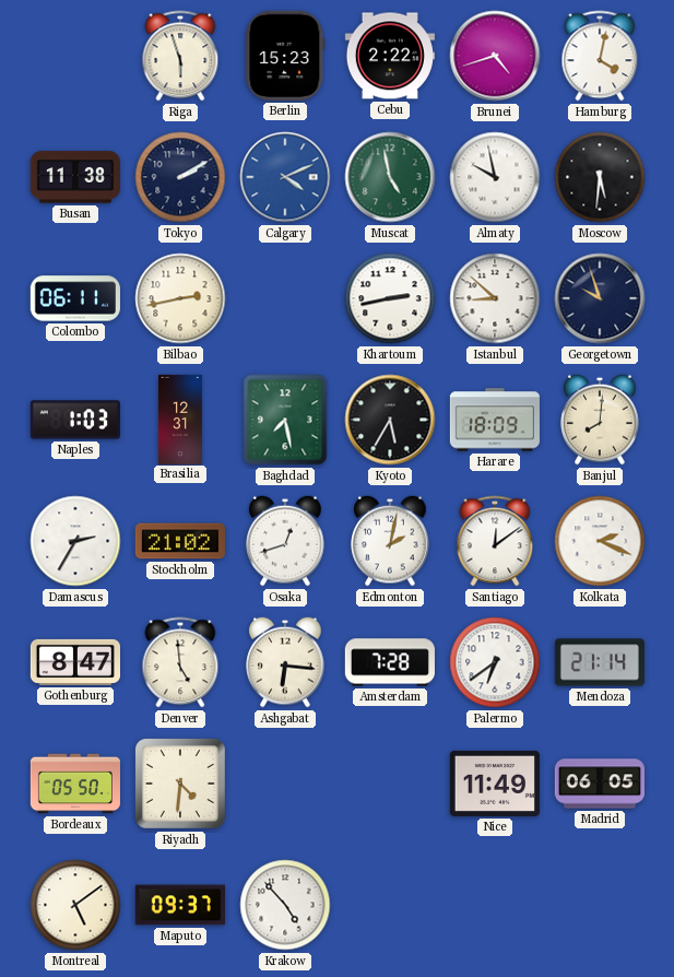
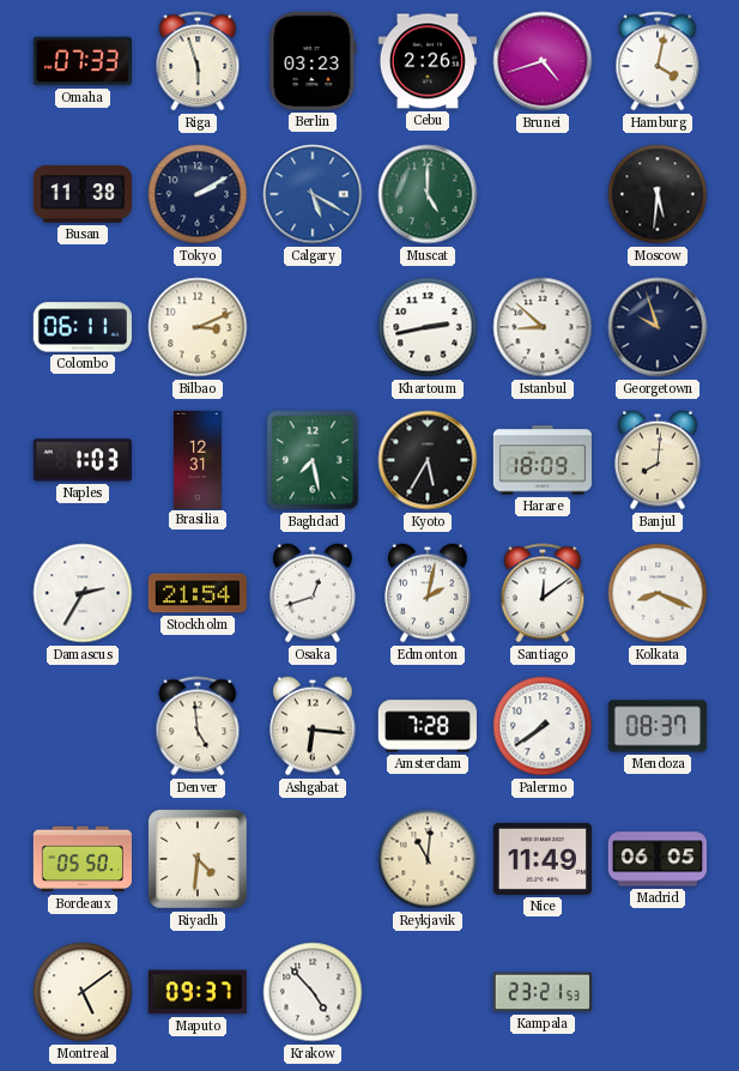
Omaha: none -> 07:33 (83, 61)
Berlin: 15:23 -> 03:23 (313, 61)
Cebu: 2:22 -> 2:26 (428, 61)
Calgary: 4:11 -> 5:20 (313, 194)
Muscat: 4:58 -> 5:00 (428, 194)
Almaty: 9:58 -> none (495, 177)
Bilbao: 2:43 -> 3:11 (198, 327)
Stockholm: 21:02 -> 21:54 (198, 593)
Kolkata: 2:19 -> 8:19 (658, 593)
Gothenburg: 8:47 -> none (74, 662)
Palermo: 6:39 -> 7:39 (543, 726)
Mendoza: 21:14 -> 08:37 (658, 726)
Reykjavik: none -> 11:01 (428, 859)
Kampala: none -> 23:21 (543, 992)
